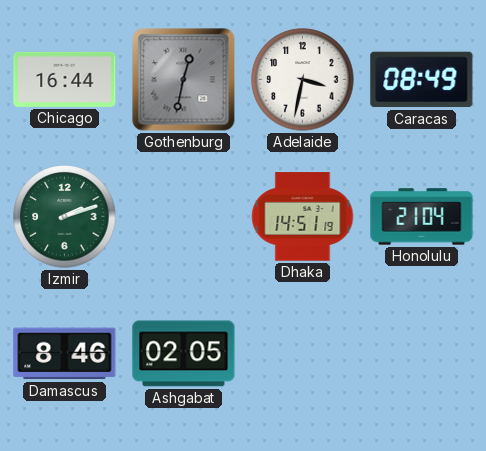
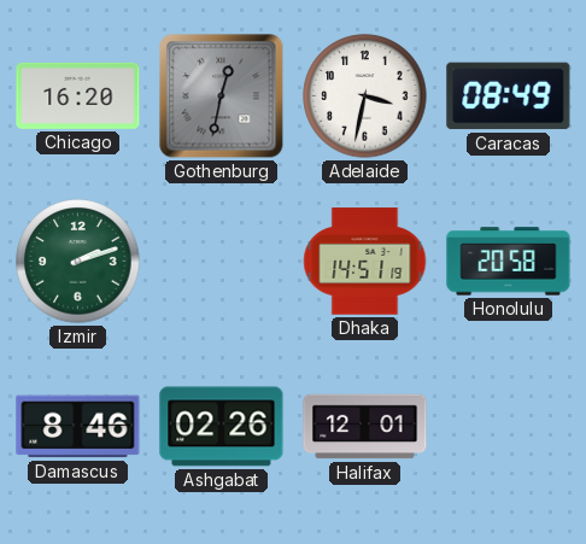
Chicago: 16:44 -> 16:20 (78, 95)
Honolulu: 21:04 -> 20:58 (509, 262)
Ashgabat: 02:05 -> 02:26 (222, 427)
Halifax: none -> 12:01 (365, 427)
